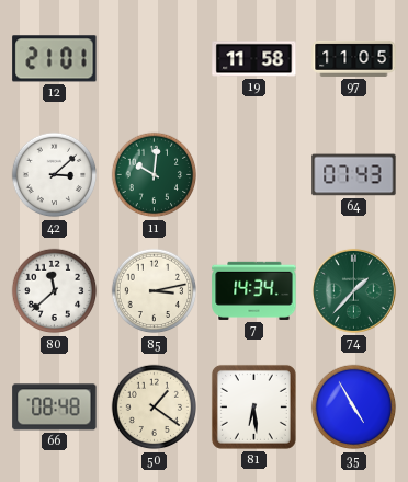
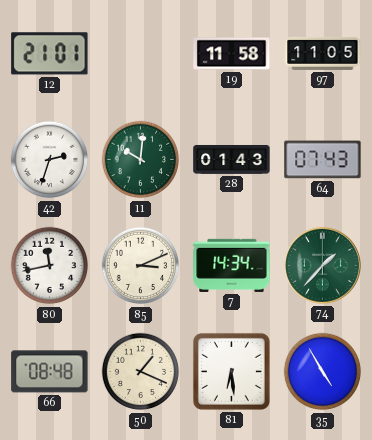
42: 3:08 -> 2:33 (50, 160)
28: none -> 01:43 (232, 159)
80: 11:38 -> 11:43 (50, 266)
85: 3:13 -> 3:11 (141, 266)
50: 1:21 -> 1:19 (141, 372)
